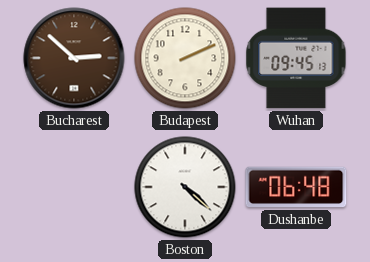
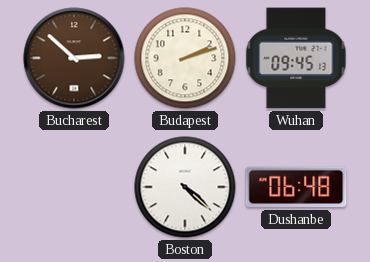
Budapest: 2:11 -> 2:12 (185, 58)
